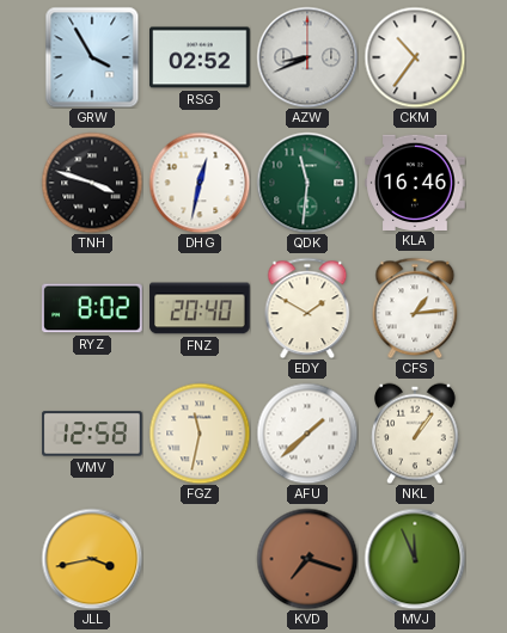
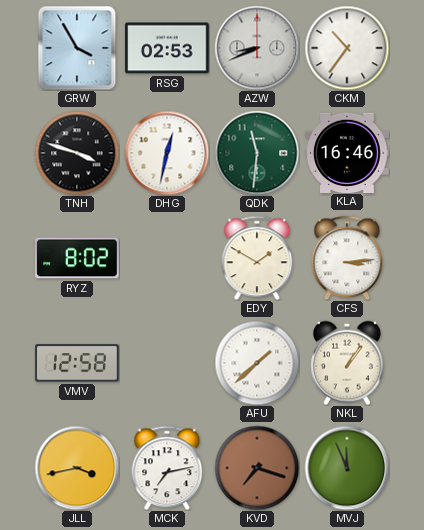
RSG: 02:52 -> 02:53 (167, 48)
FNZ: 20:40 -> none (200, 308)
CFS: 1:14 -> 3:14 (347, 258)
FGZ: 11:32 -> none (200, 434)
MCK: none -> 7:13 (167, 468)
